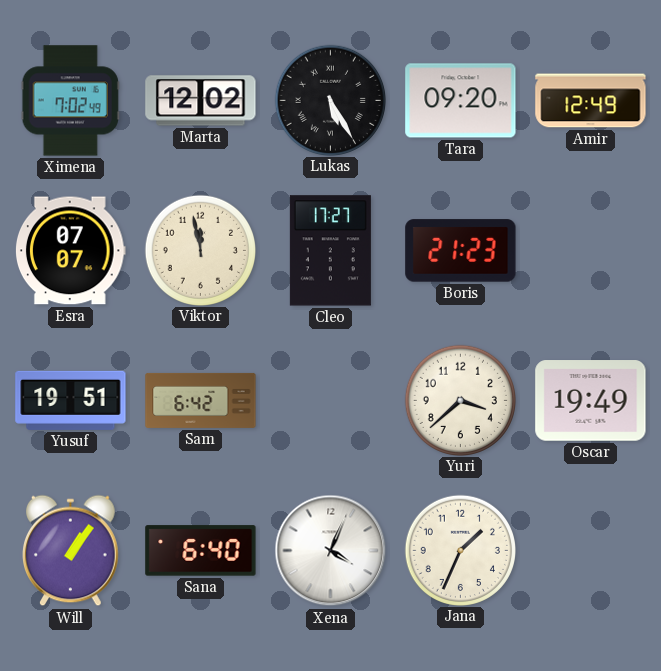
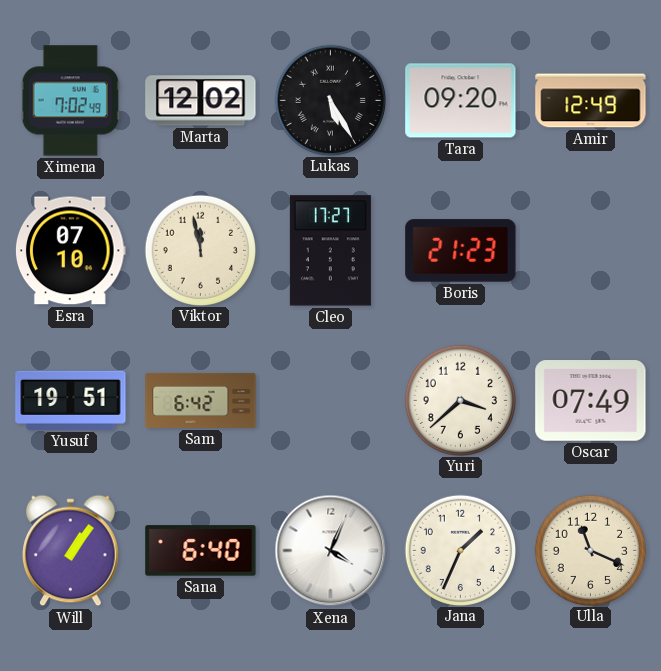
Esra: 07:07 -> 07:10 (71, 251)
Oscar: 19:49 -> 07:49 (591, 401)
Ulla: none -> 11:19 (590, 550)
